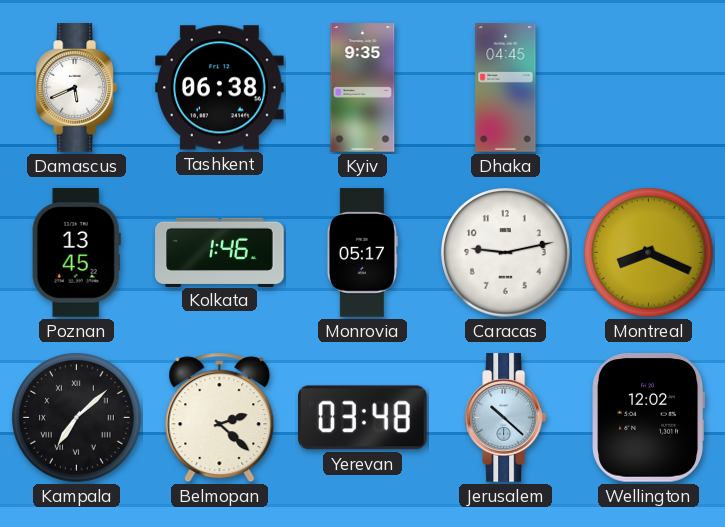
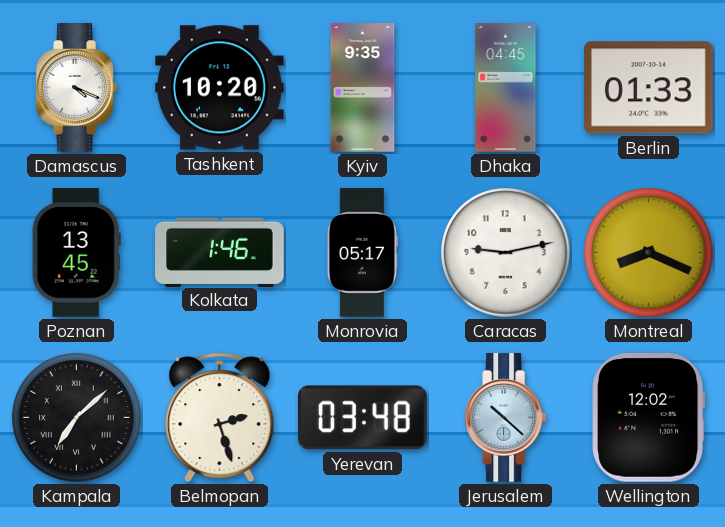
Damascus: 5:41 -> 4:19 (76, 88)
Tashkent: 06:38 -> 10:20 (220, 88)
Berlin: none -> 01:33 (649, 88)
Belmopan: 2:22 -> 2:27 (220, 418)
